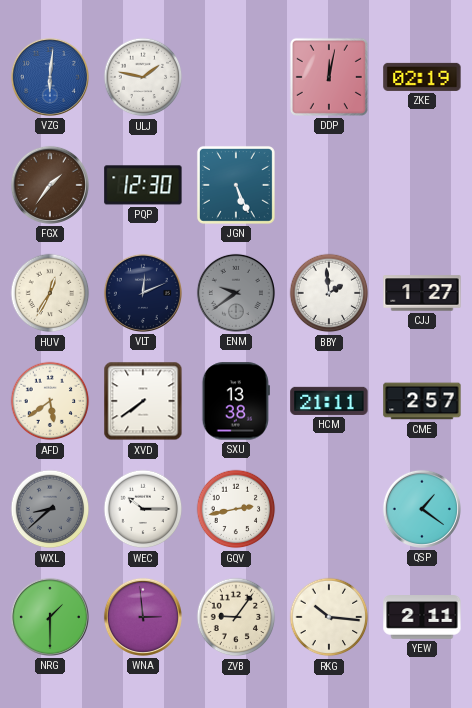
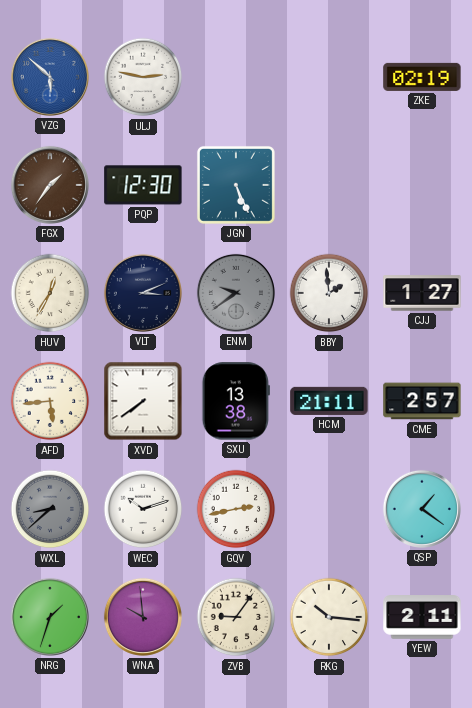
VZG: 6:01 -> 5:52 (50, 77)
ULJ: 1:47 -> 2:47 (143, 77)
DDP: 12:02 -> none (329, 77)
VLT: 12:11 -> 3:11 (143, 293)
AFD: 5:39 -> 5:44 (50, 401)
WEC: 10:15 -> 10:12 (143, 509)
NRG: 1:30 -> 1:33 (50, 617)
WNA: 2:59 -> 9:59 (143, 617)
